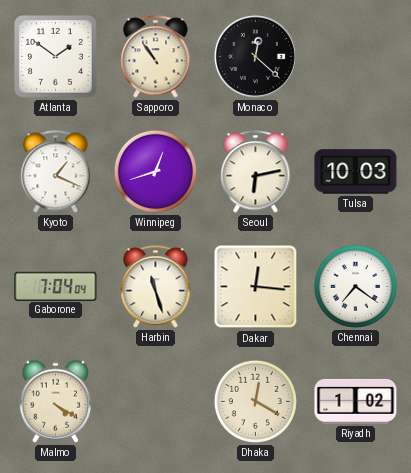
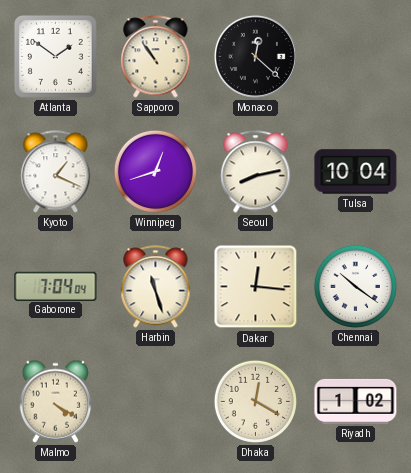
Seoul: 6:13 -> 8:13 (256, 172)
Tulsa: 10:03 -> 10:04 (356, 172)
Chennai: 7:21 -> 10:21 (355, 286)
